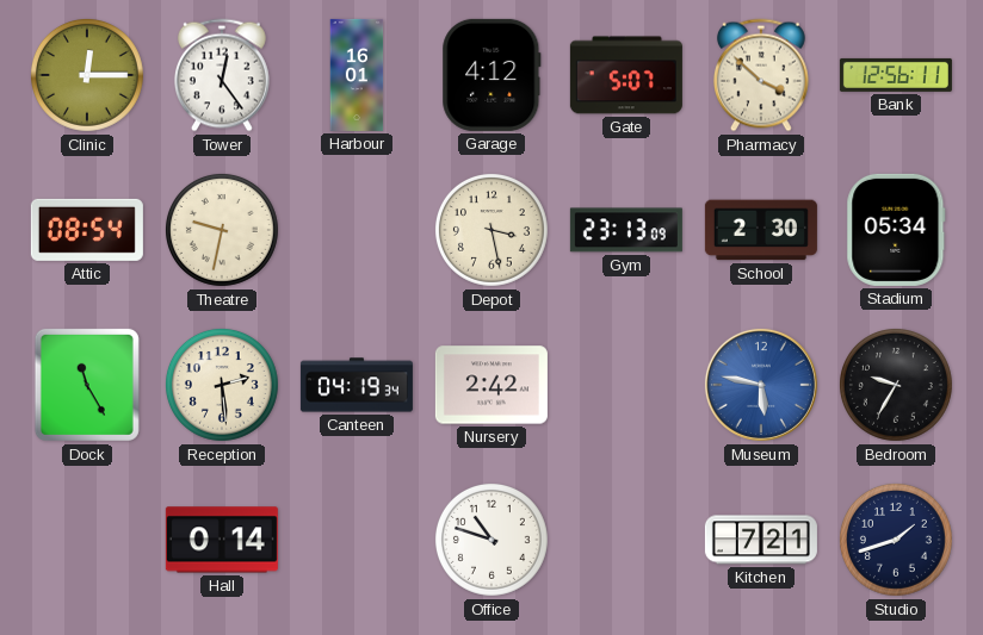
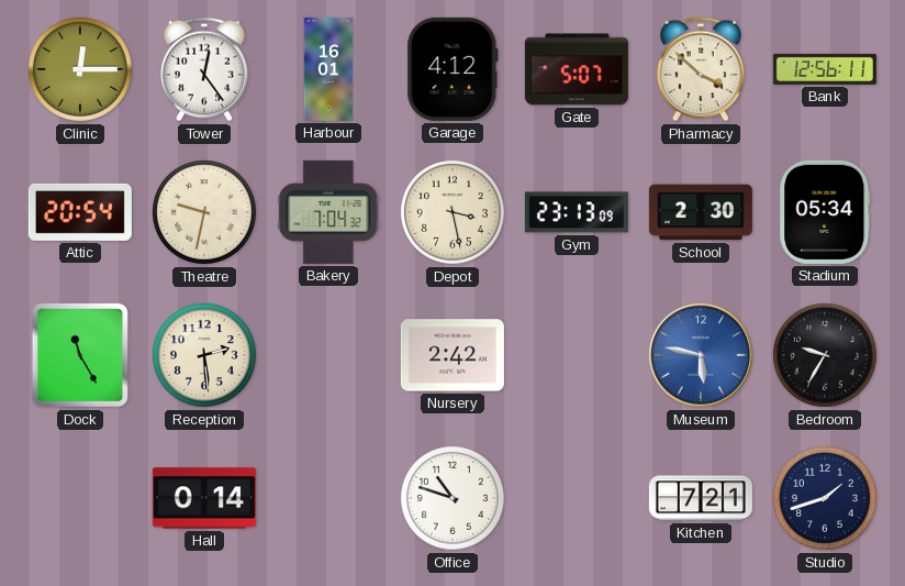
Attic: 08:54 -> 20:54 (80, 212)
Bakery: none -> 7:04 (328, 212)
Canteen: 04:19 -> none (357, 385)
